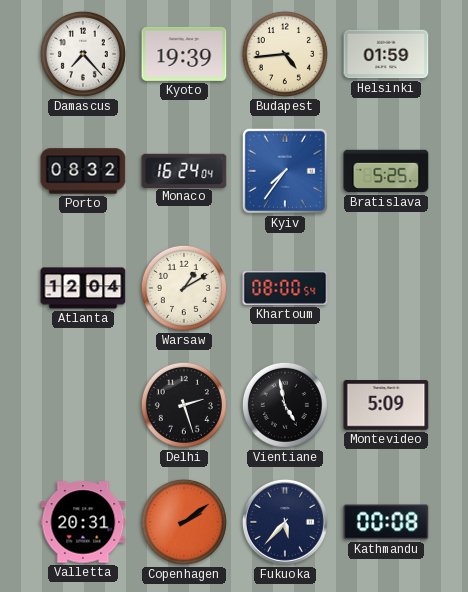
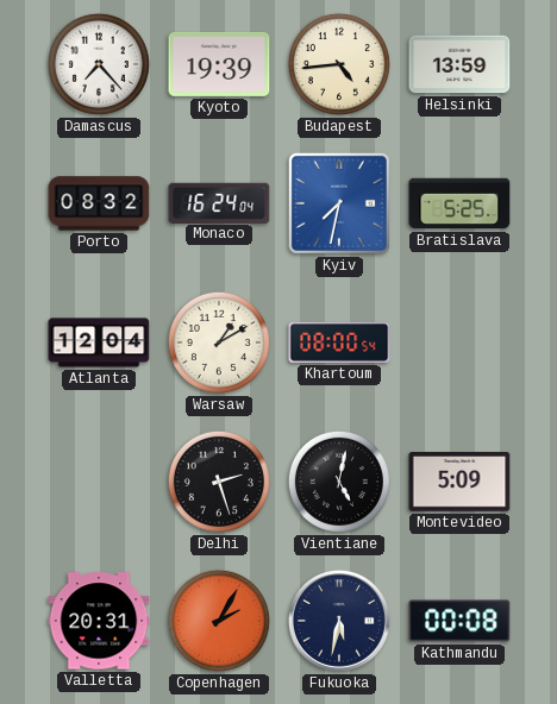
Helsinki: 01:59 -> 13:59 (459, 64)
Kyiv: 7:36 -> 7:32 (339, 203)
Vientiane: 4:58 -> 5:02 (339, 482)
Copenhagen: 2:09 -> 2:05 (219, 621)
Fukuoka: 5:37 -> 5:32 (339, 621)
